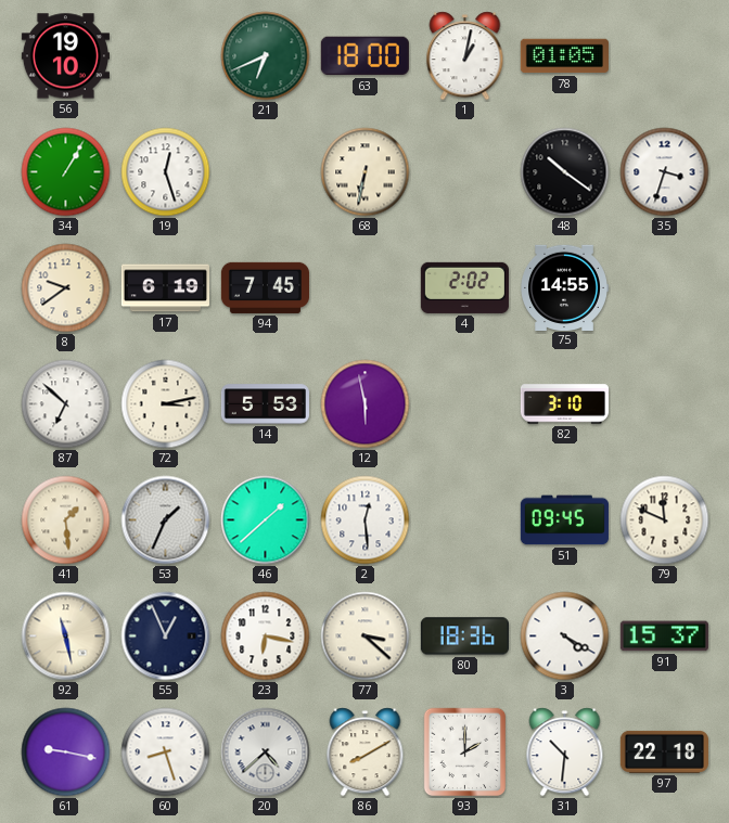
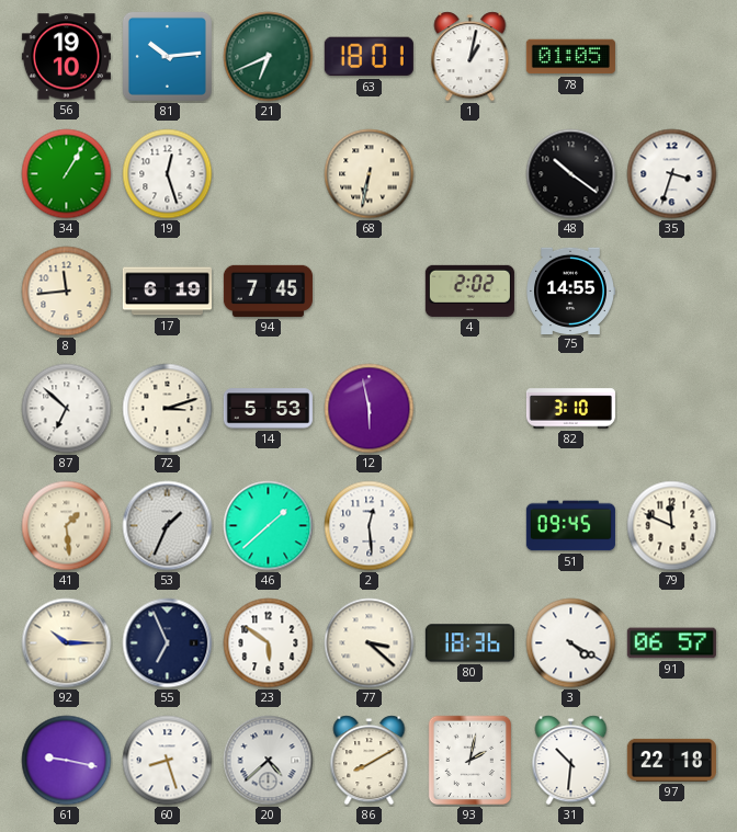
81: none -> 10:14 (167, 56)
63: 18:00 -> 18:01 (368, 57)
8: 9:39 -> 11:44 (67, 292)
72: 3:13 -> 3:12 (168, 409)
92: 11:28 -> 10:15 (67, 643)
55: 12:56 -> 6:56 (168, 643)
23: 6:17 -> 5:51 (269, 643)
91: 15:37 -> 06:57 (671, 643)
93: 2:00 -> 2:02 (470, 761)
